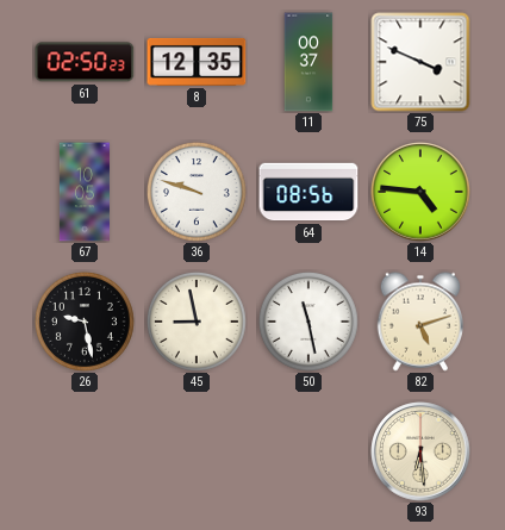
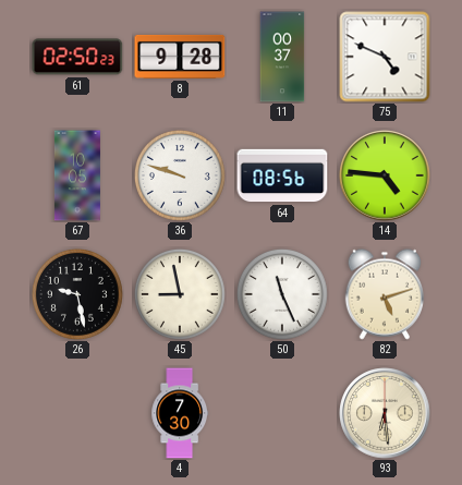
8: 12:35 -> 9:28 (180, 57)
75: 3:49 -> 4:49 (385, 57)
50: 11:28 -> 11:26 (282, 294)
4: none -> 7:30 (179, 413)
